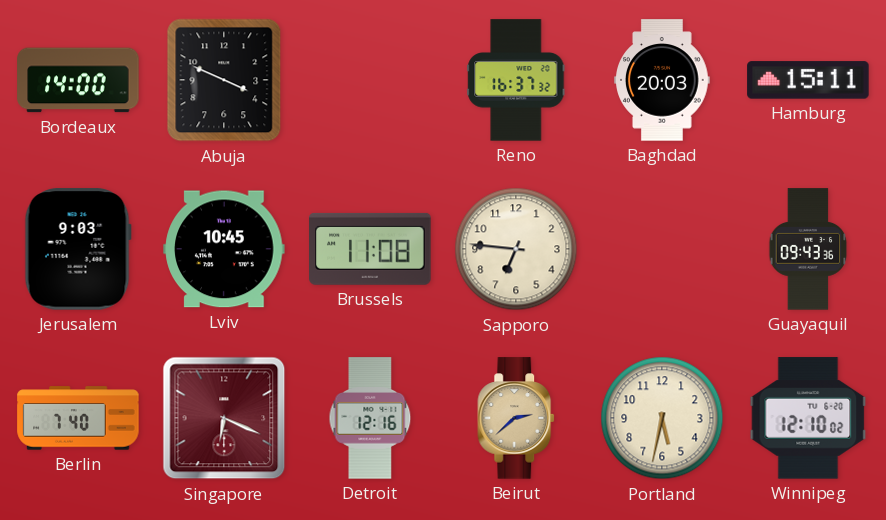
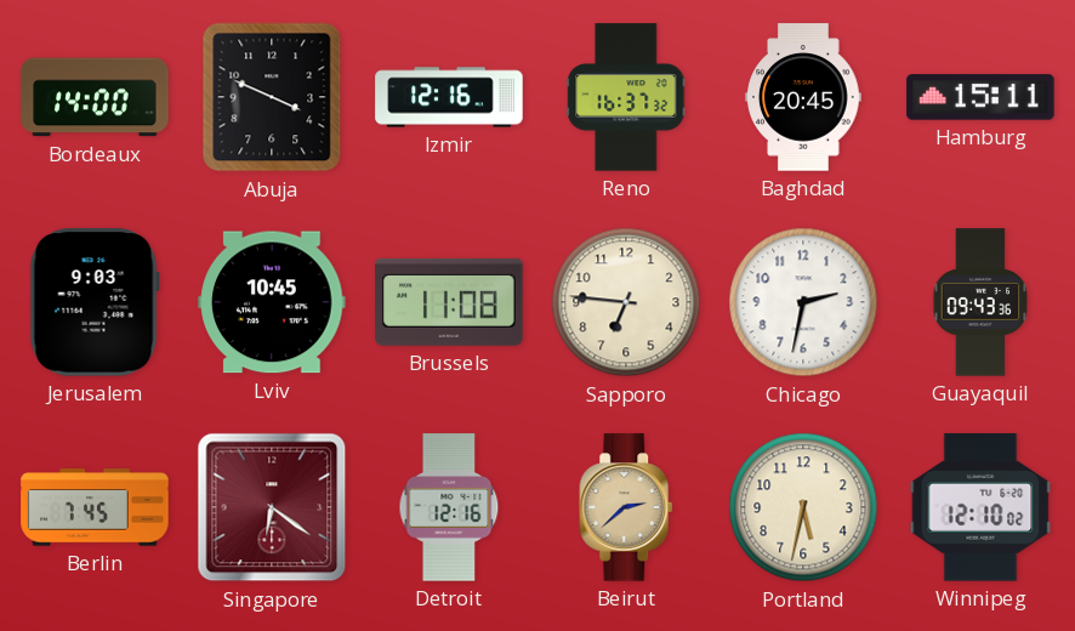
Izmir: none -> 12:16 (449, 97)
Baghdad: 20:03 -> 20:45 (803, 97)
Chicago: none -> 2:32 (803, 302)
Berlin: 7:40 -> 7:45 (95, 507)
Singapore: 6:19 -> 6:21 (272, 507)
